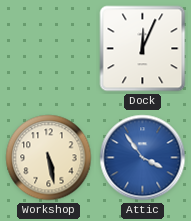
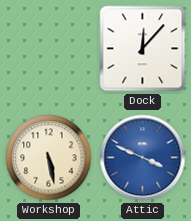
Dock: 12:04 -> 12:07 (143, 49)
Attic: 3:54 -> 3:49 (143, 158)
